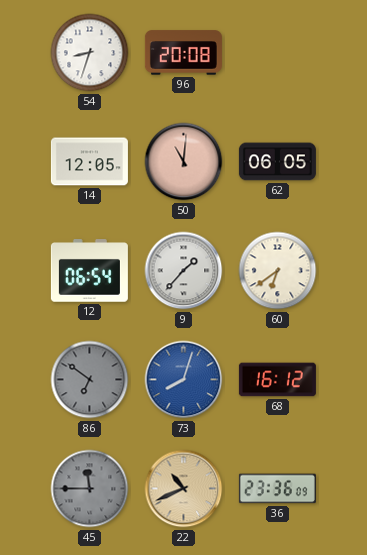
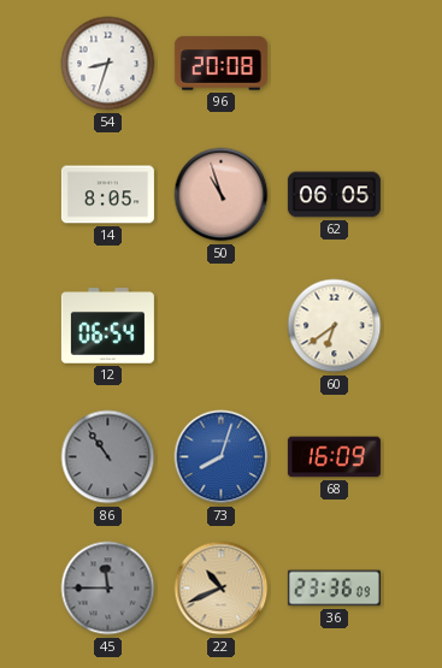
14: 12:05 -> 8:05 (107, 195)
50: 11:01 -> 10:57 (222, 195)
9: 1:37 -> none (184, 271)
86: 6:51 -> 10:54 (108, 457)
68: 16:12 -> 16:09 (334, 457)
